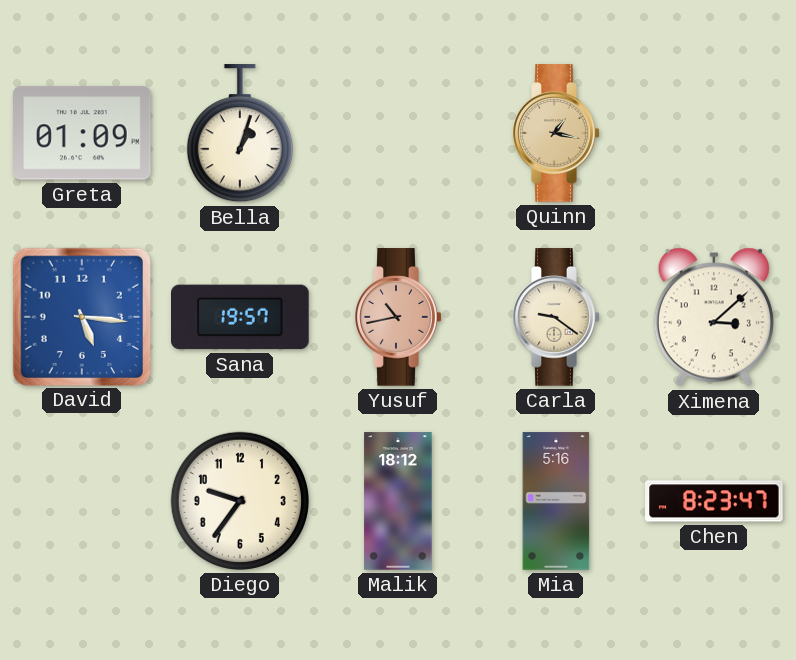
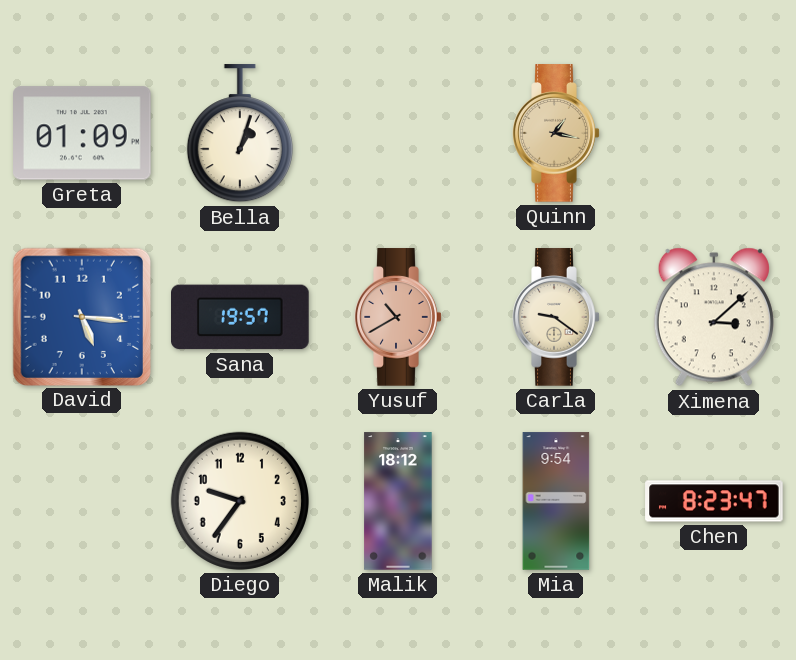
Yusuf: 10:43 -> 10:40 (398, 317)
Mia: 5:16 -> 9:54 (556, 501)
